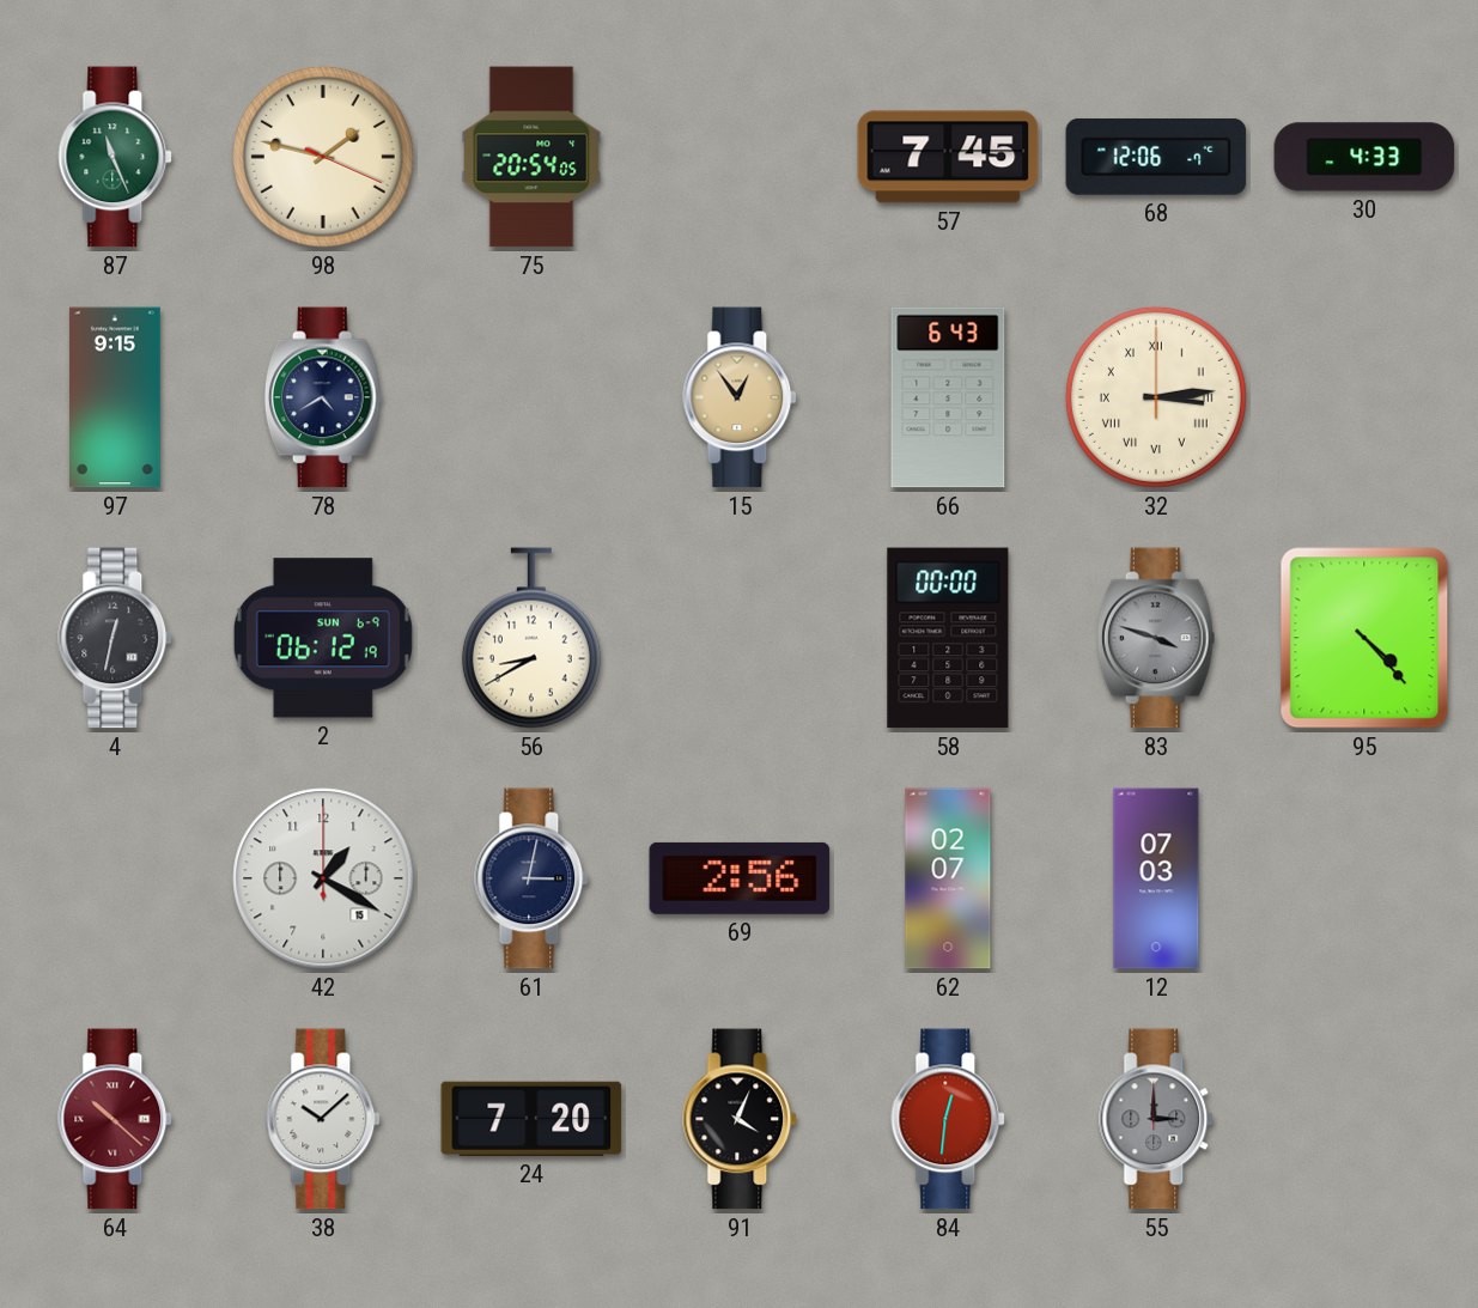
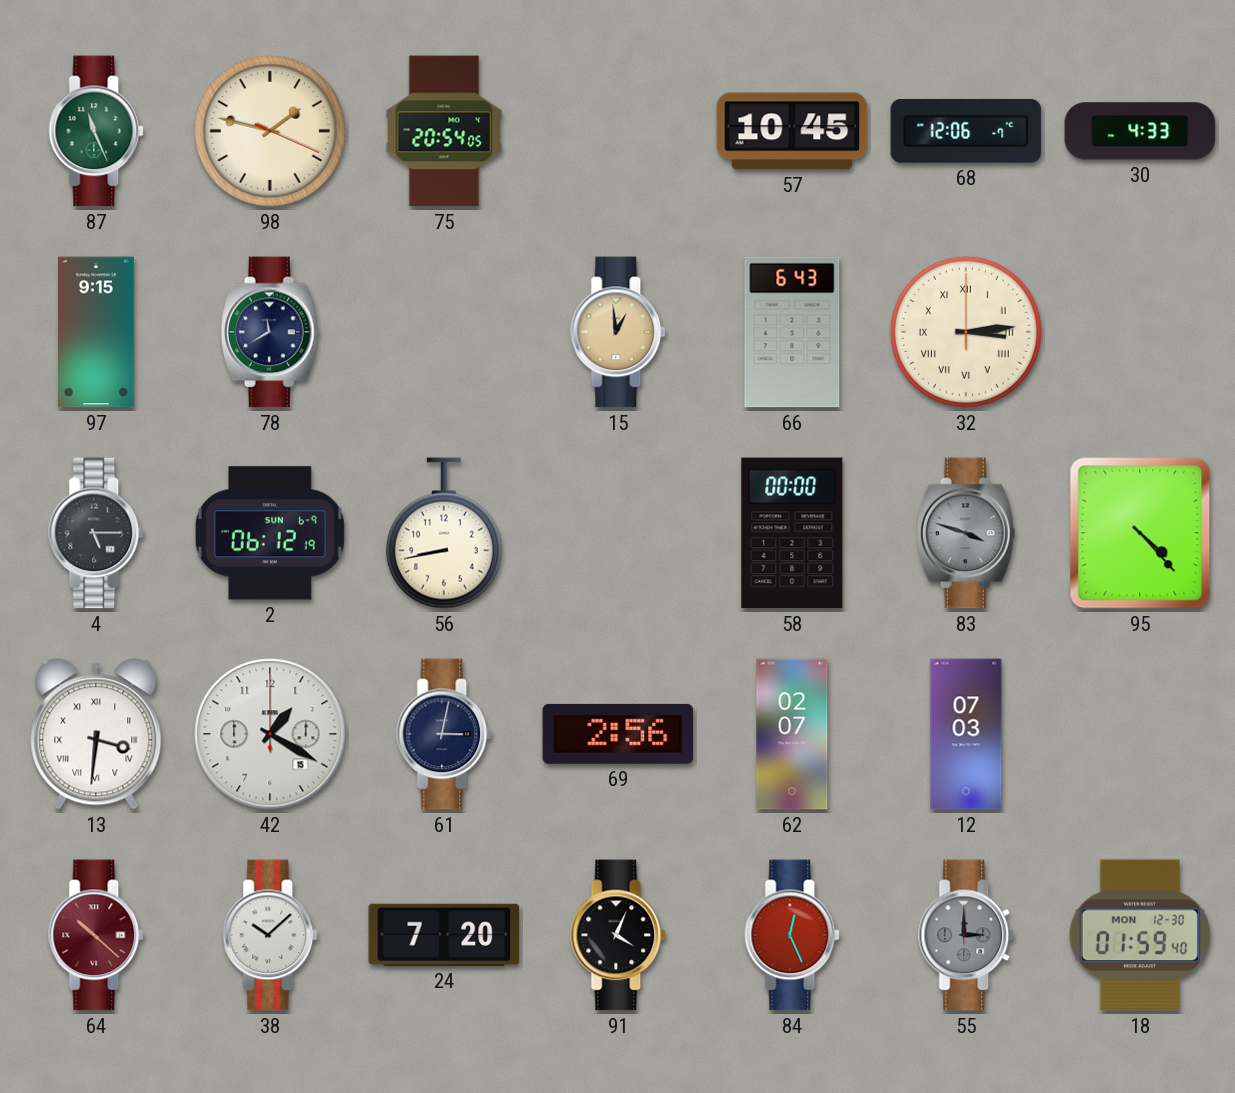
57: 7:45 -> 10:45 (792, 131)
78: 4:40 -> 11:40 (270, 332)
15: 12:54 -> 12:59 (619, 332)
4: 12:32 -> 5:15 (97, 533)
56: 8:40 -> 8:43 (444, 533)
13: none -> 3:31 (96, 734)
84: 12:31 -> 12:26 (793, 935)
18: none -> 01:59 (1140, 935)
